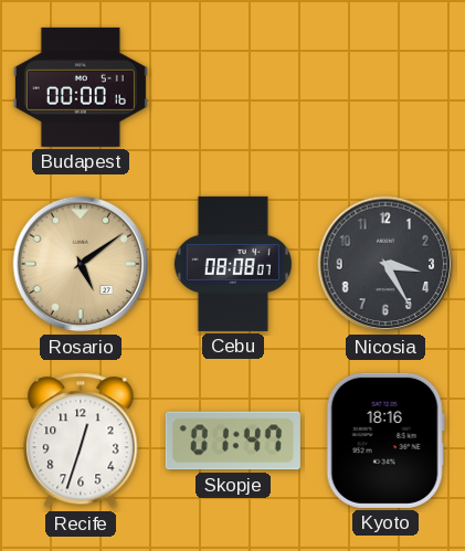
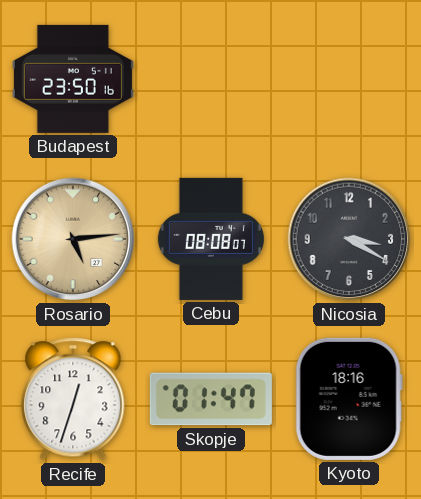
Budapest: 00:00 -> 23:50 (73, 79)
Rosario: 5:09 -> 5:14 (73, 239)
Nicosia: 3:25 -> 3:20 (349, 239)
